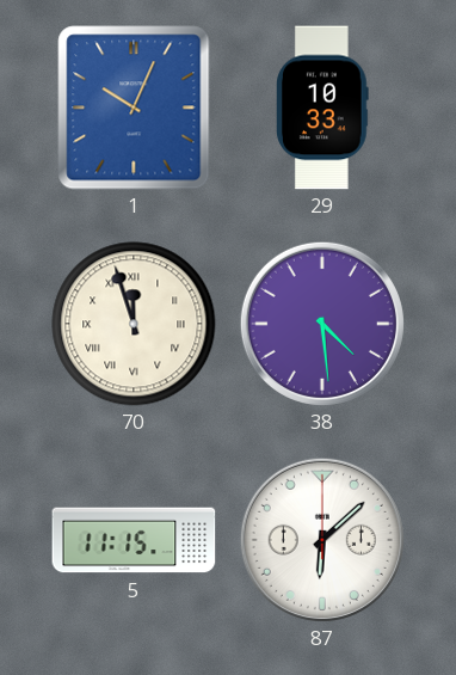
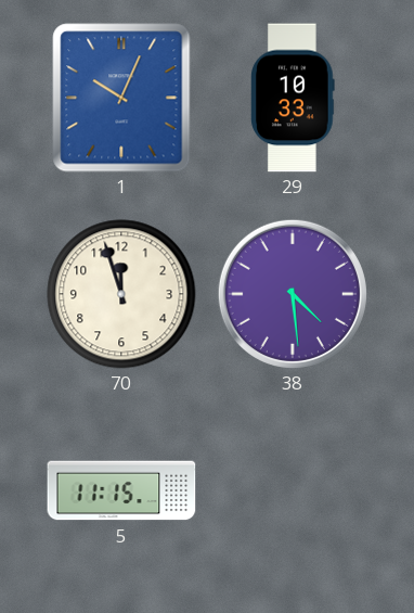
70 numerals: Roman -> Arabic (121, 294)
87: 6:08 -> none (322, 540)
